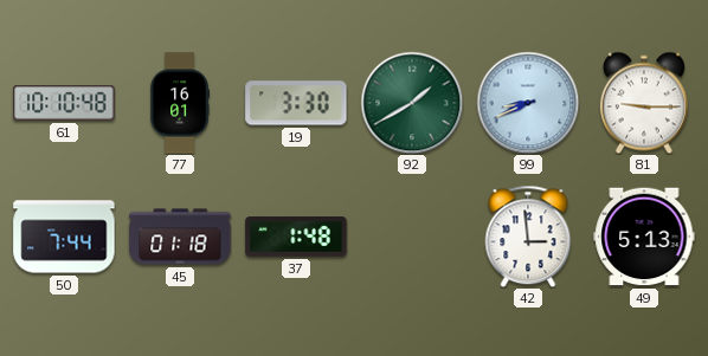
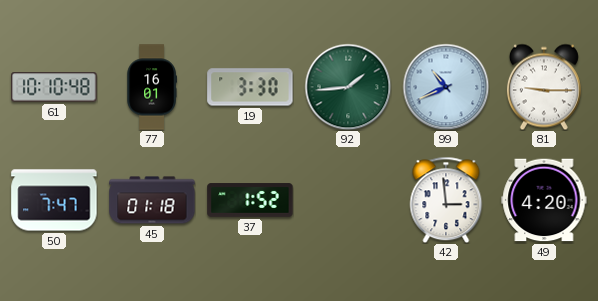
92: 1:40 -> 1:44 (348, 87)
99: 8:41 -> 10:41 (446, 87)
50: 7:44 -> 7:47 (54, 200)
37: 1:48 -> 1:52 (250, 200)
49: 5:13 -> 4:20 (544, 200)
